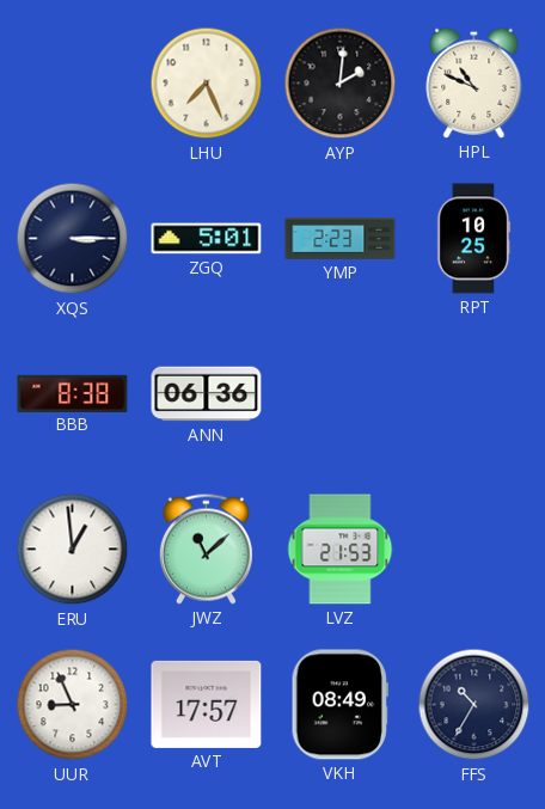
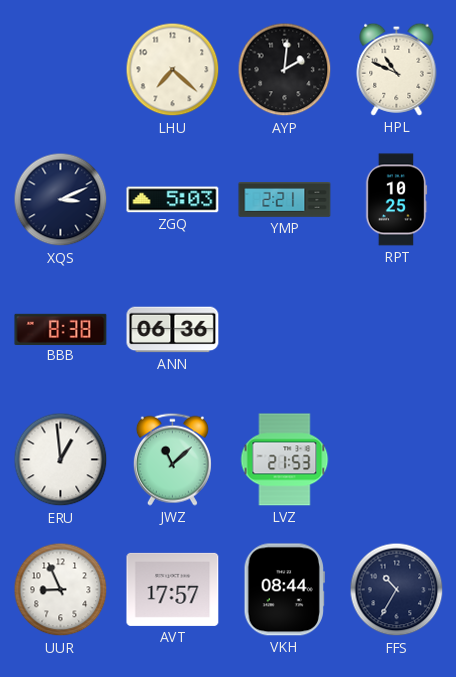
LHU: 7:26 -> 7:22 (173, 70)
XQS: 3:15 -> 3:11 (61, 200)
ZGQ: 5:01 -> 5:03 (173, 200)
YMP: 2:23 -> 2:21 (285, 200)
VKH: 08:49 -> 08:44 (284, 590)
